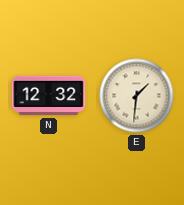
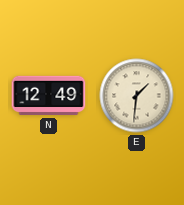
N: 12:32 -> 12:49 (49, 96)
